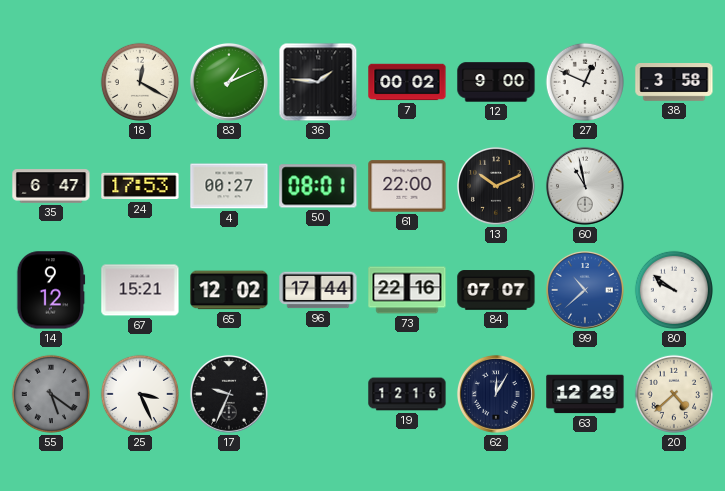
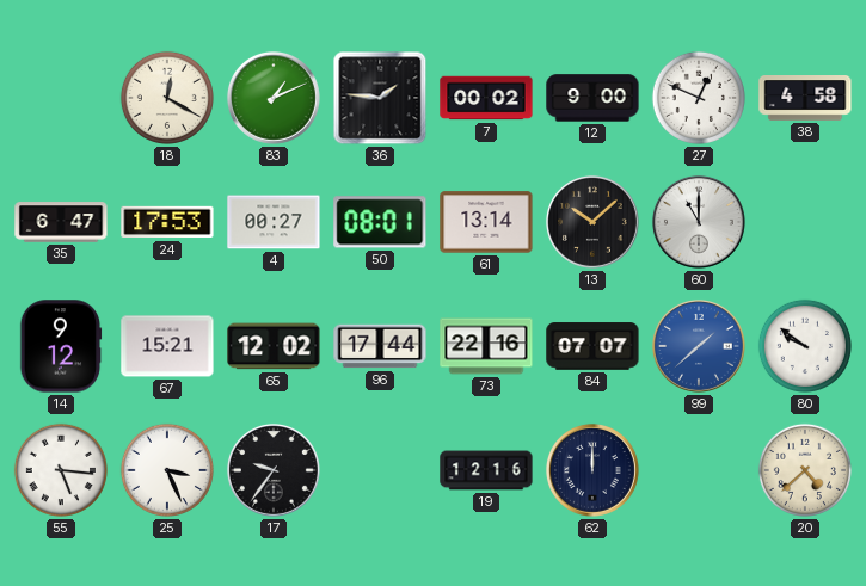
38: 3:58 -> 4:58 (805, 99)
61: 22:00 -> 13:14 (486, 222)
13: 10:11 -> 10:08 (592, 222)
60: 10:58 -> 11:00 (699, 222)
99: 10:38 -> 1:38 (699, 346)
55: 5:21 -> 5:16 (61, 470)
55 dial: grey -> white (61, 470)
17: 9:34 -> 9:36 (274, 470)
62: 12:05 -> 12:00 (592, 470)
63: 12:29 -> none (585, 394)
